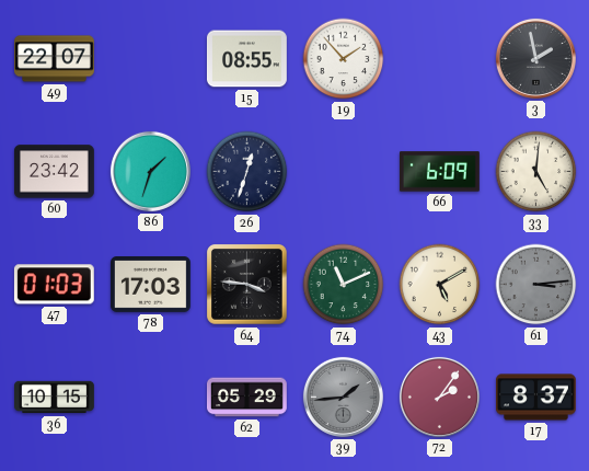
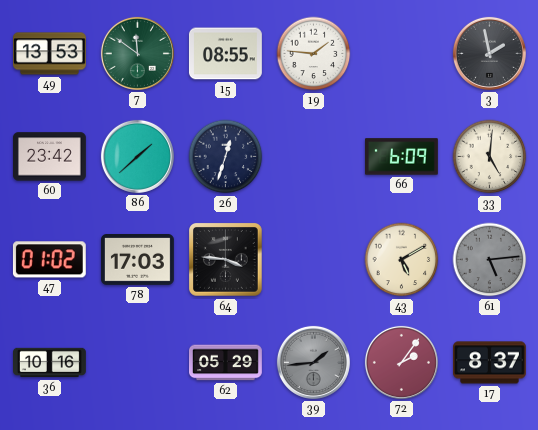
49: 22:07 -> 13:53 (50, 54)
7: none -> 11:51 (137, 53)
19: 1:53 -> 1:46 (314, 54)
86: 1:33 -> 1:38 (137, 156)
47: 01:03 -> 01:02 (49, 260)
74: 11:11 -> none (344, 285)
61: 3:14 -> 5:14 (490, 260)
36: 10:15 -> 10:16 (50, 363)
